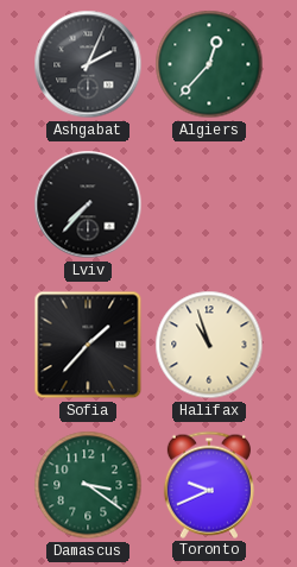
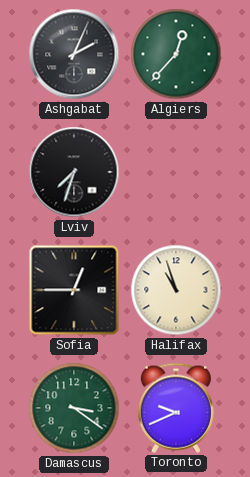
Lviv: 7:37 -> 7:33 (74, 172)
Sofia: 1:37 -> 12:45 (74, 290)
